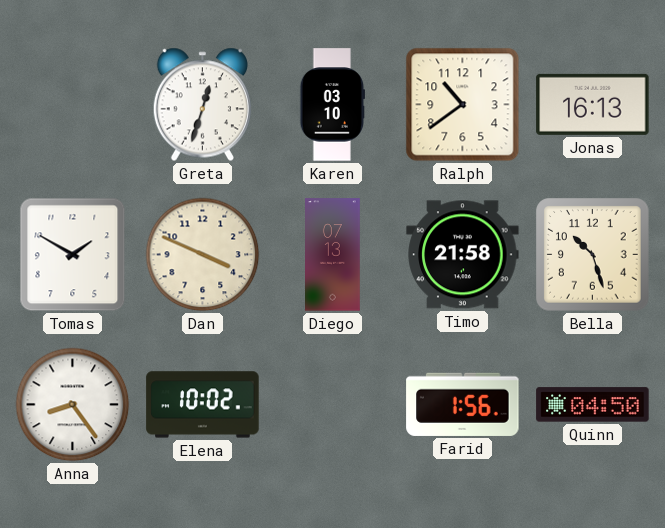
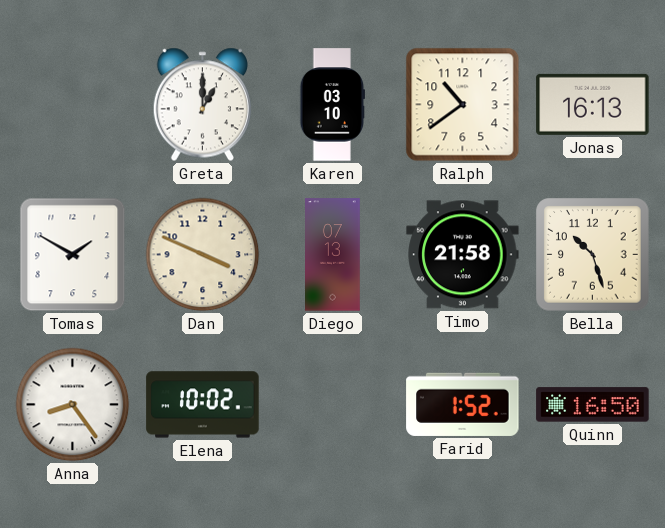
Greta: 12:33 -> 1:00 (202, 105)
Farid: 1:56 -> 1:52 (463, 404)
Quinn: 04:50 -> 16:50 (593, 405)
